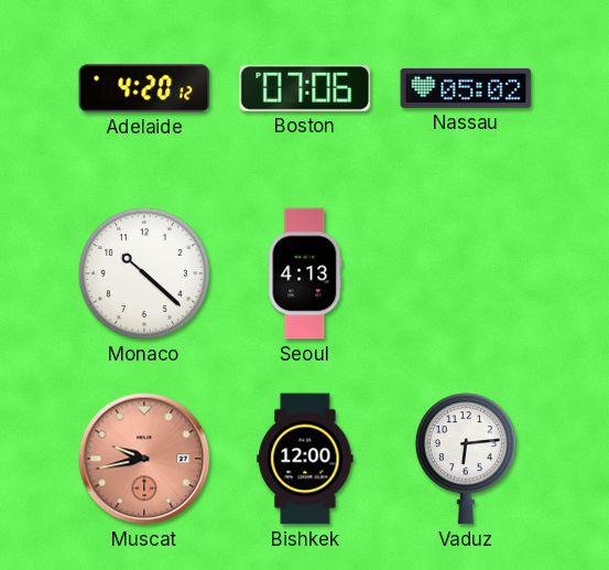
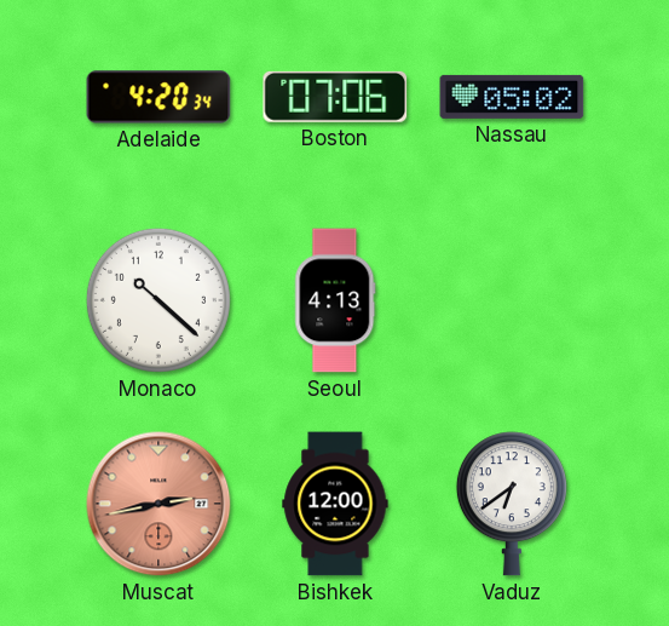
Adelaide: 4:20:12 -> 4:20:34 (158, 97)
Muscat: 9:43 -> 2:43 (158, 504)
Vaduz: 6:14 -> 6:39 (512, 504)
